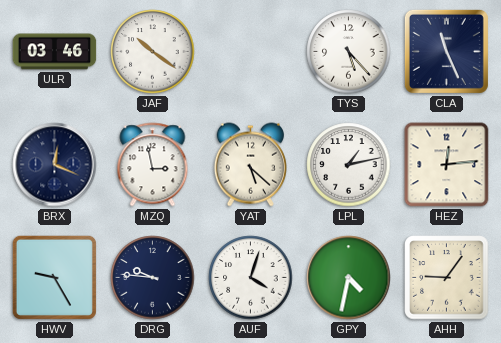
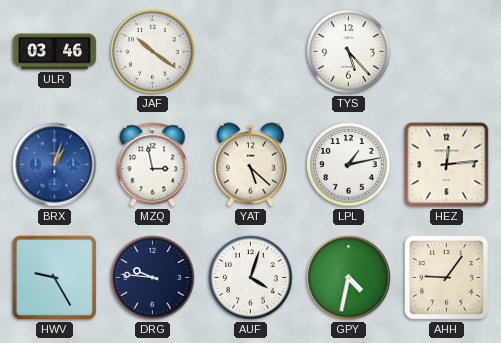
CLA: 11:26 -> none (446, 51)
BRX: 12:19 -> 1:03 (55, 165)
BRX dial: navy -> blue (55, 165)
